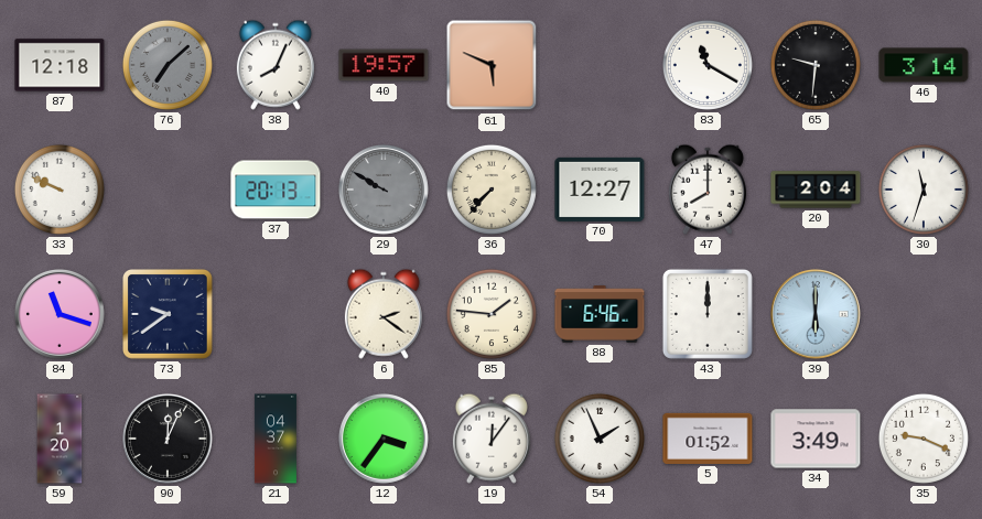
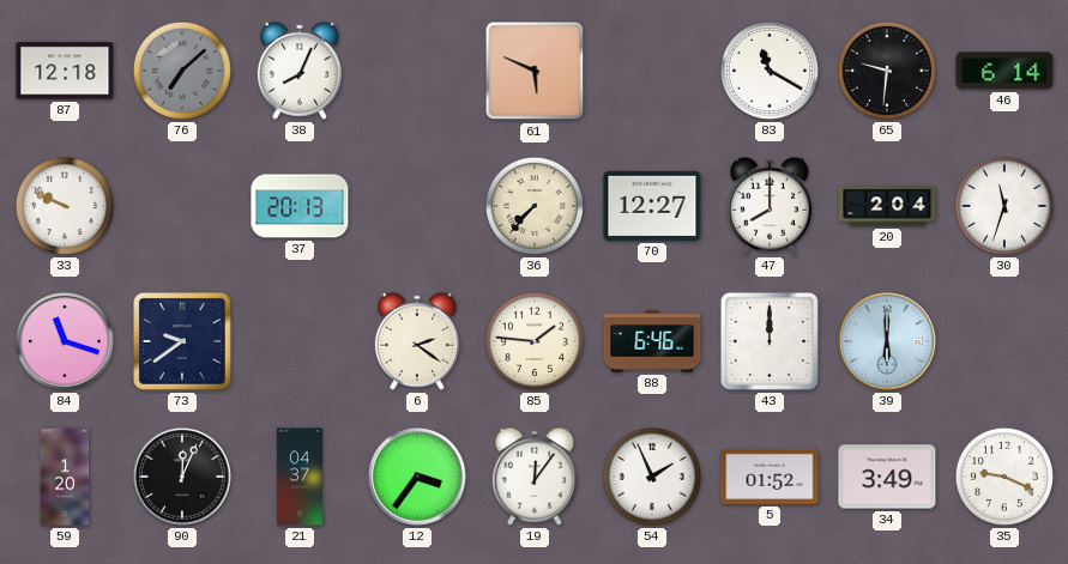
40: 19:57 -> none (384, 65)
46: 3:14 -> 6:14 (1004, 71)
29: 9:50 -> none (384, 190)
